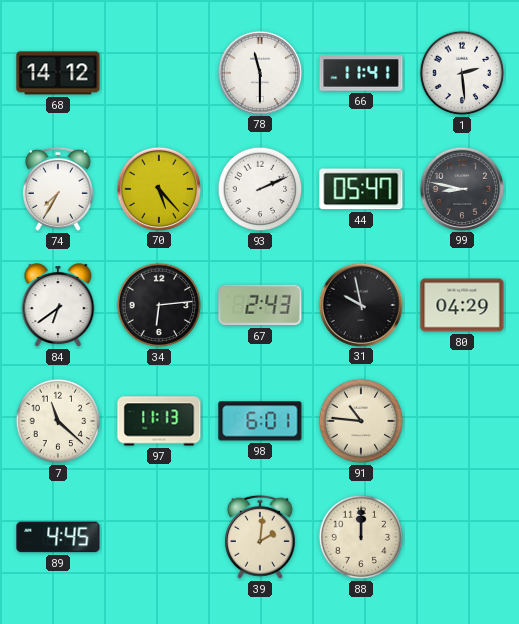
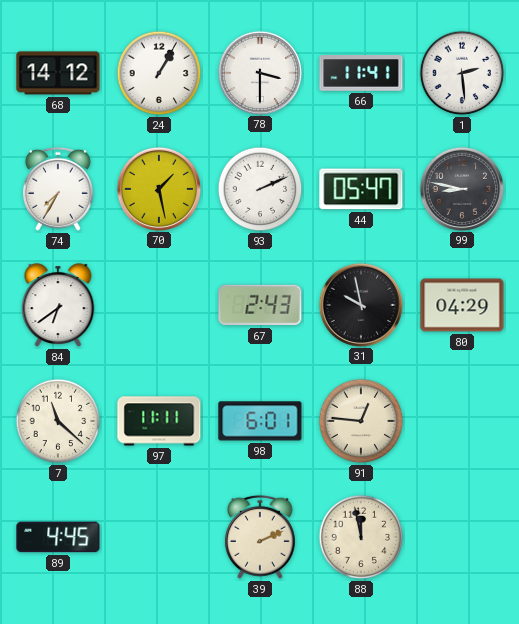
24: none -> 1:05 (159, 73)
78: 11:30 -> 3:30 (259, 72)
70: 5:23 -> 1:28 (158, 188)
34: 6:14 -> none (159, 305)
97: 11:13 -> 11:11 (159, 421)
91: 10:46 -> 12:46 (361, 421)
39: 2:01 -> 2:11 (260, 537)
88: 12:00 -> 11:58 (361, 537)
